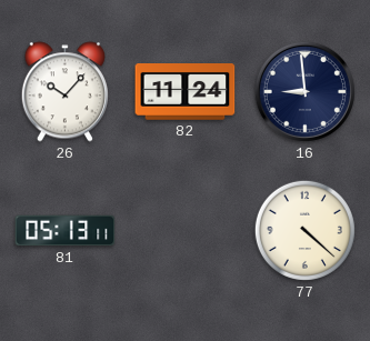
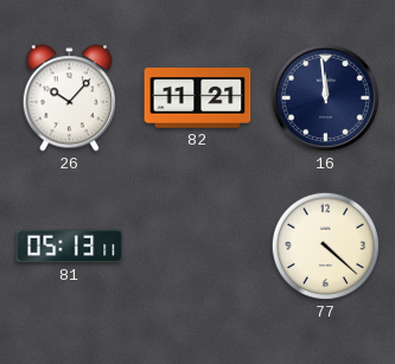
82: 11:24 -> 11:21 (198, 98)
16: 8:59 -> 11:59 (325, 97)
